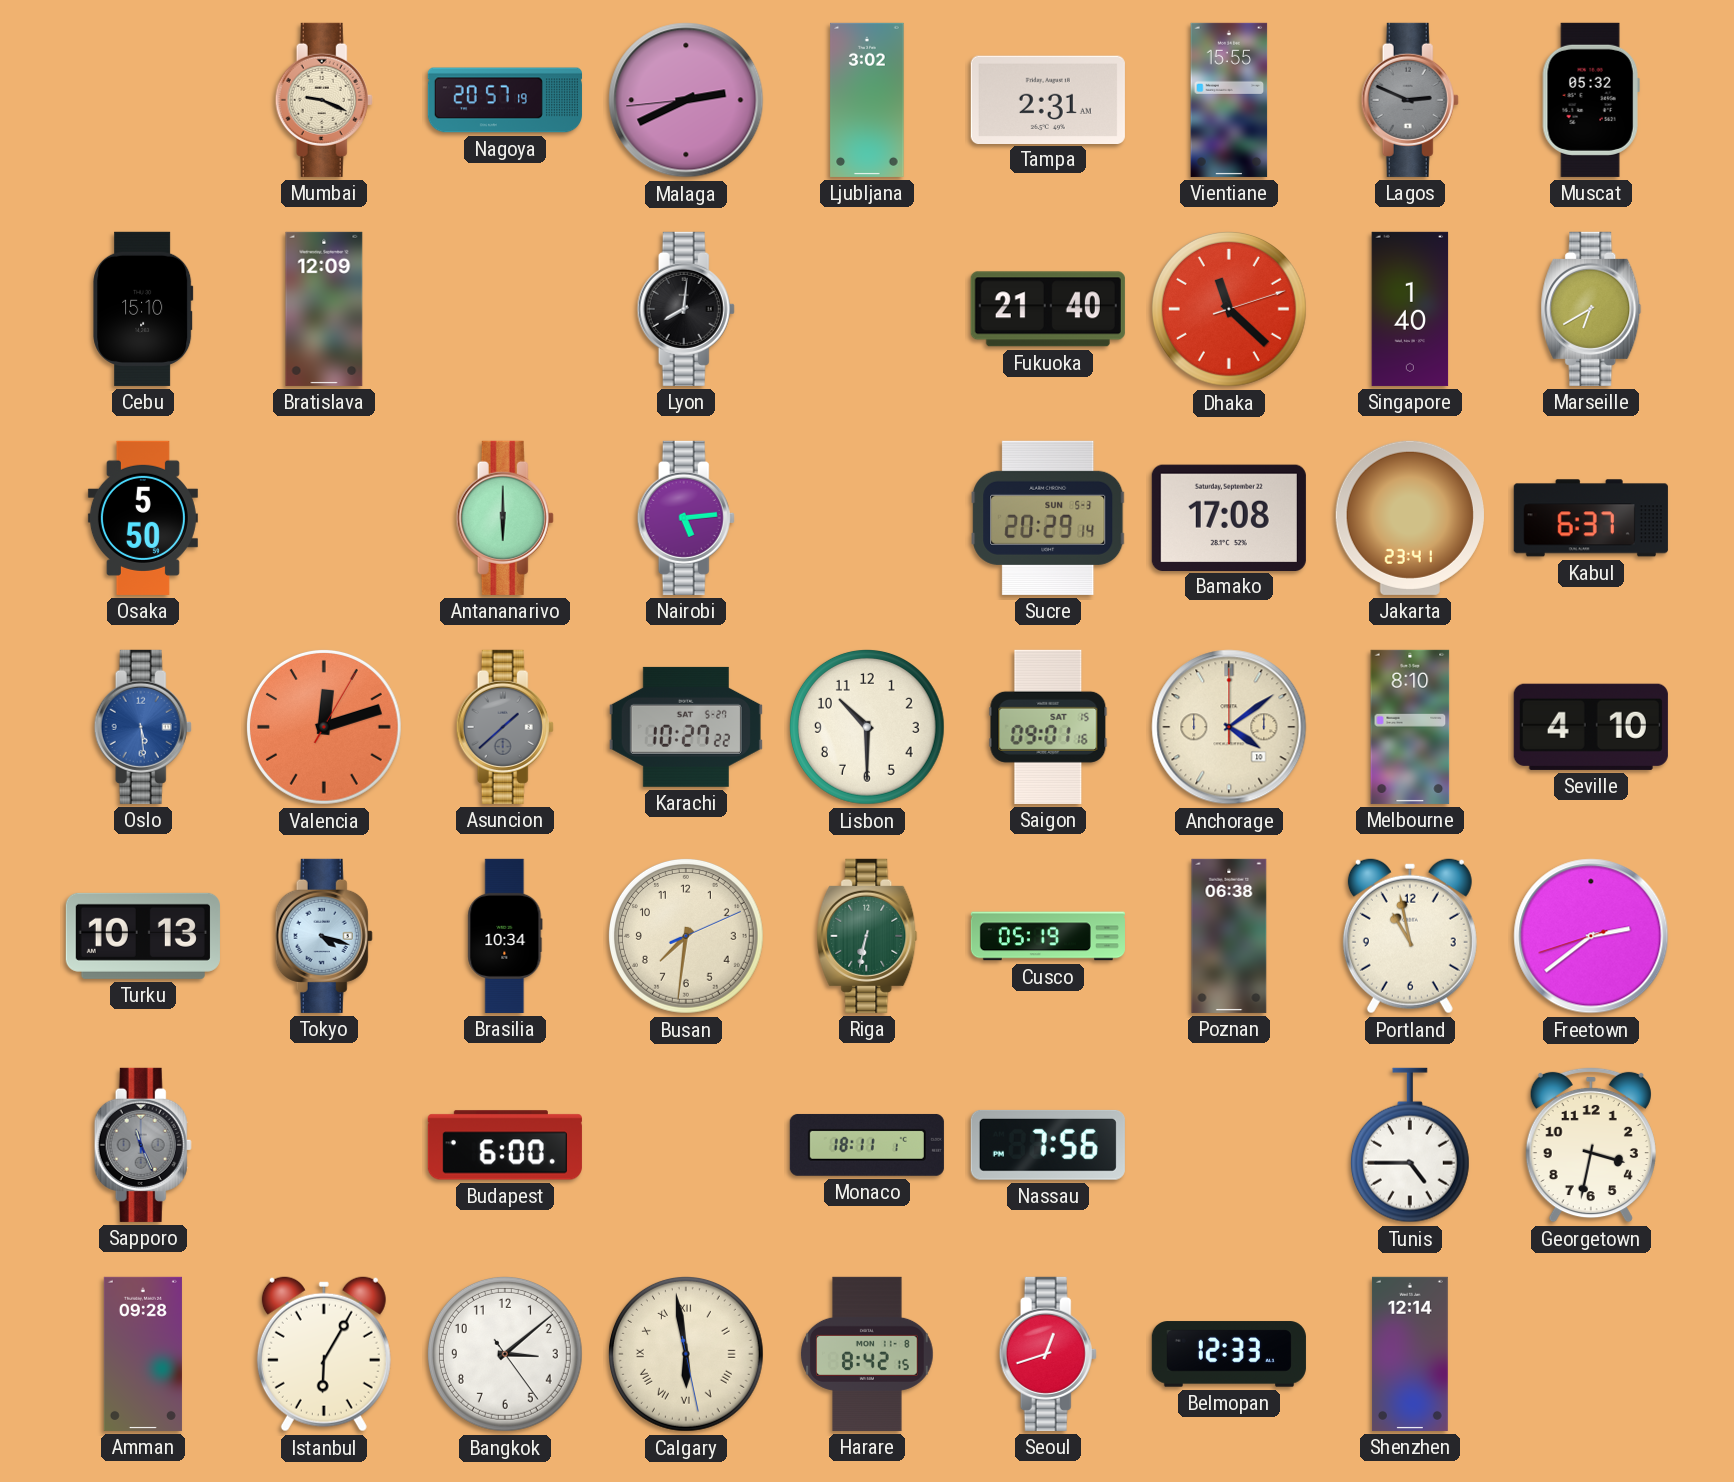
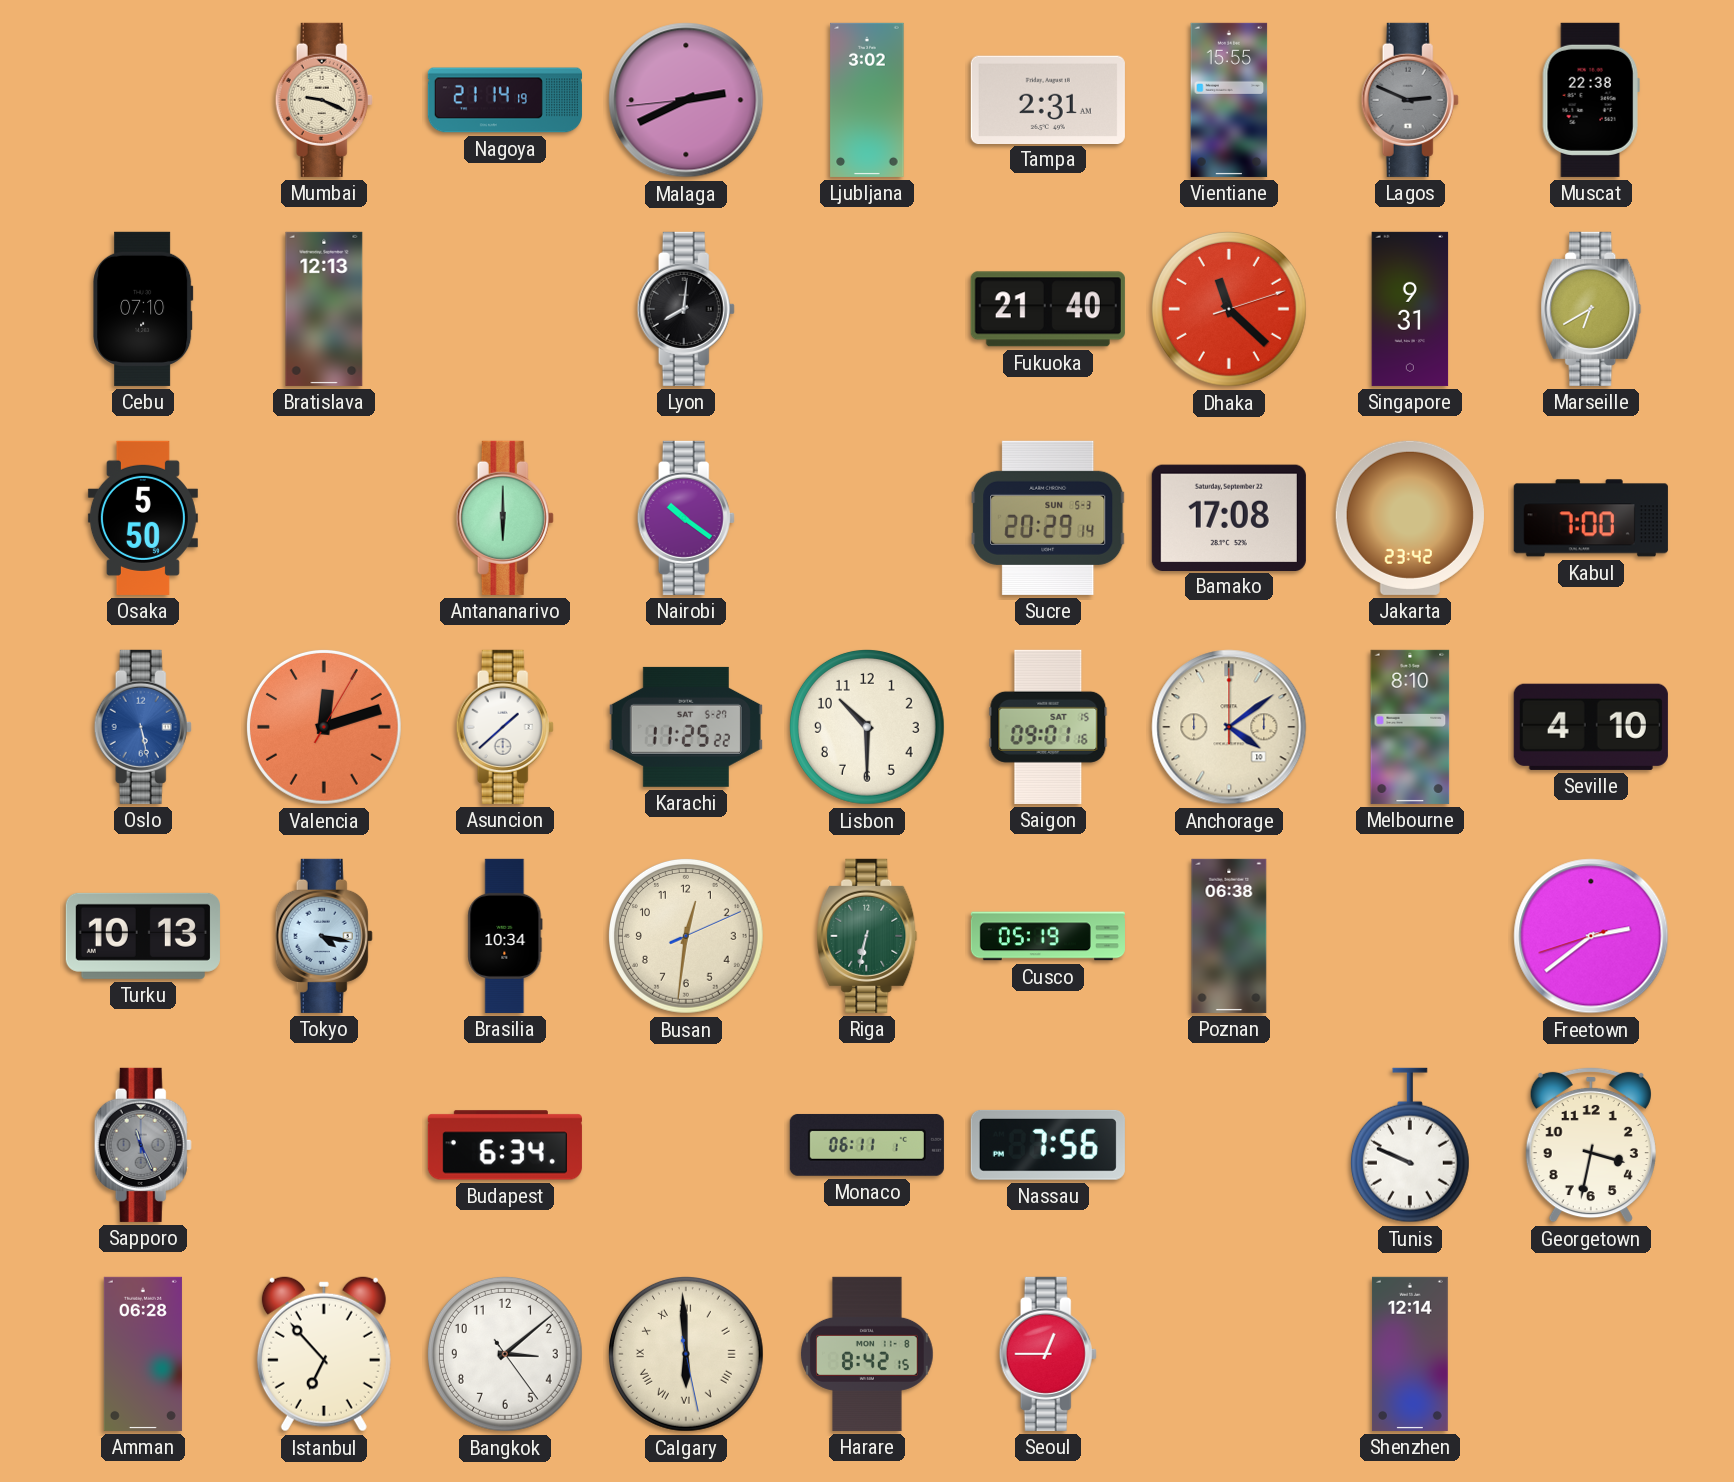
Nagoya: 20:57 -> 21:14 (505, 100)
Muscat: 05:32 -> 22:38 (1591, 100)
Cebu: 15:10 -> 07:10 (144, 309)
Bratislava: 12:09 -> 12:13 (324, 309)
Singapore: 1:40 -> 9:31 (1410, 309)
Nairobi: 5:14 -> 10:21 (686, 518)
Jakarta: 23:41 -> 23:42 (1410, 518)
Kabul: 6:37 -> 7:00 (1591, 518)
Oslo: 5:29 -> 5:28 (143, 727)
Asuncion dial: grey -> white (505, 727)
Karachi: 10:27 -> 11:25 (686, 727)
Tokyo: 4:18 -> 4:17 (324, 936)
Busan: 7:31 -> 12:31 (686, 936)
Portland: 10:58 -> none (1410, 936)
Budapest: 6:00 -> 6:34 (505, 1145)
Monaco: 18:11 -> 06:11 (867, 1145)
Tunis: 4:45 -> 9:49 (1410, 1145)
Amman: 09:28 -> 06:28 (143, 1354)
Istanbul: 6:05 -> 6:53 (324, 1354)
Calgary: 5:58 -> 5:59 (686, 1354)
Seoul: 12:42 -> 12:45 (1048, 1354)
Belmopan: 12:33 -> none (1229, 1354)
